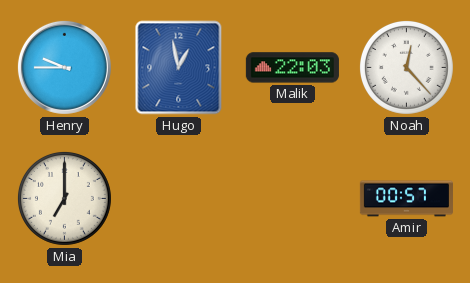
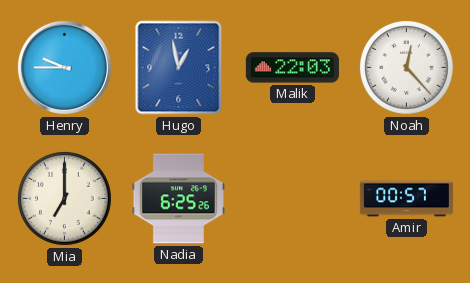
Nadia: none -> 6:25 (178, 199)
